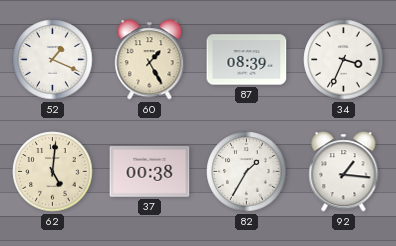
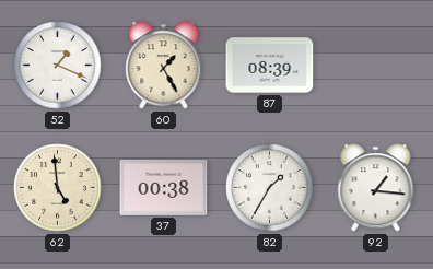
34: 3:34 -> none (344, 60)
62: 5:01 -> 4:59 (58, 188)
